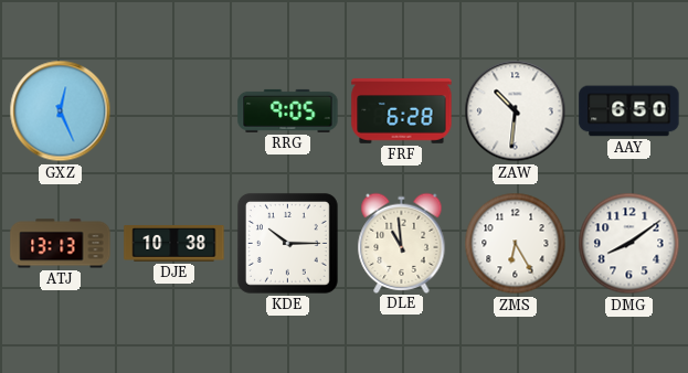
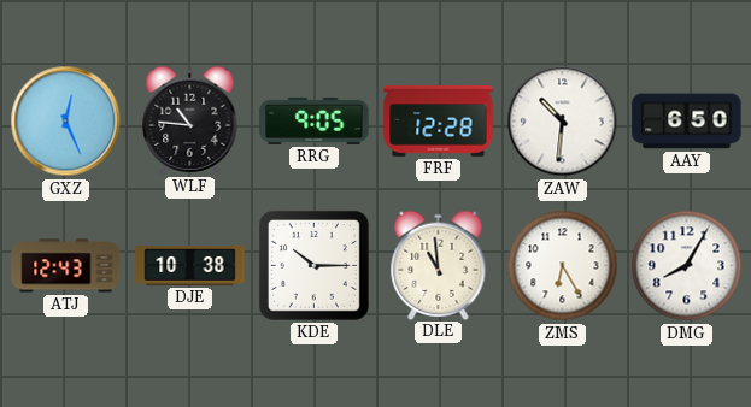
WLF: none -> 10:46 (190, 120)
FRF: 6:28 -> 12:28 (439, 122)
ATJ: 13:13 -> 12:43 (66, 266)
DMG: 8:09 -> 8:05 (687, 266)
